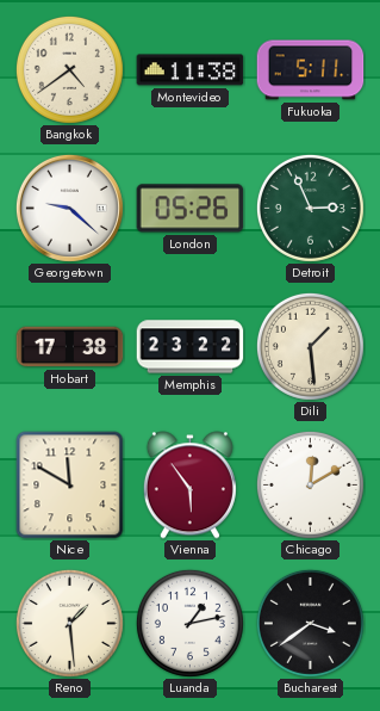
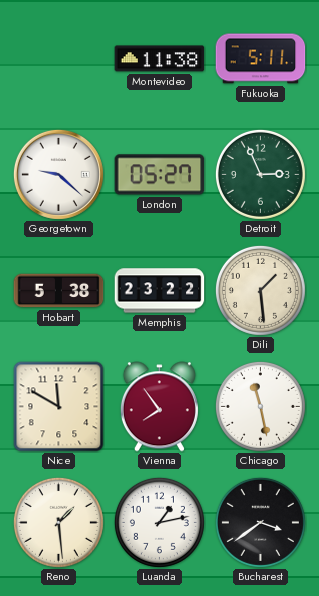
Bangkok: 4:39 -> none (69, 69)
London: 05:26 -> 05:27 (160, 175)
Hobart: 17:38 -> 5:38 (59, 291)
Vienna: 5:54 -> 7:54 (159, 407)
Chicago: 12:10 -> 11:28 (260, 406)
